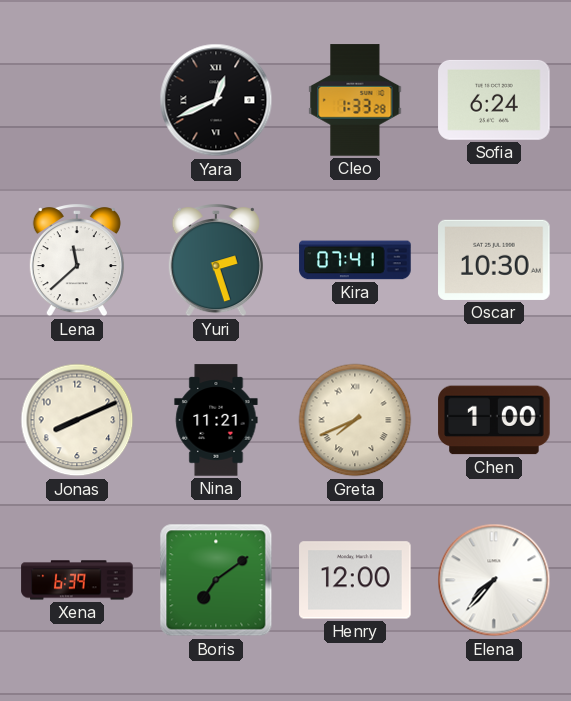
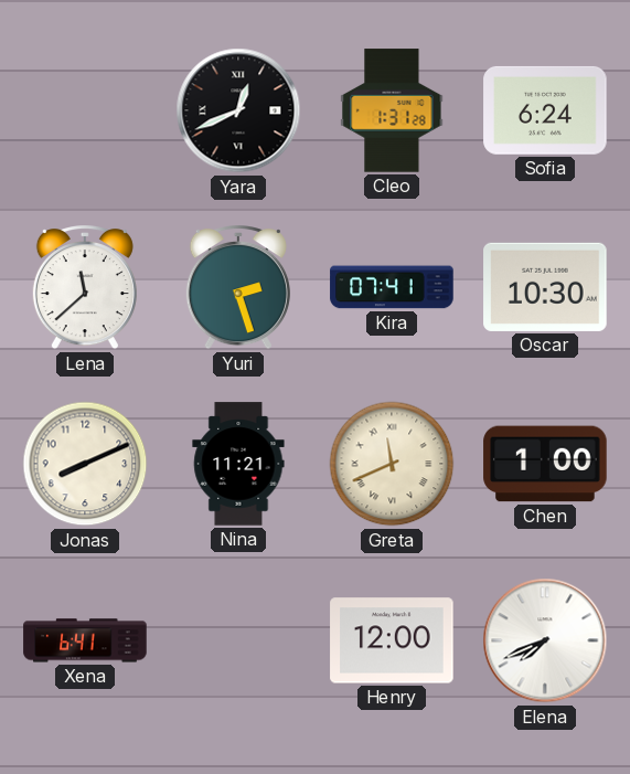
Cleo: 1:33 -> 1:31 (392, 110)
Greta: 7:41 -> 11:41 (392, 464)
Xena: 6:39 -> 6:41 (85, 640)
Boris: 7:09 -> none (216, 580)
Elena: 7:37 -> 7:41 (545, 640)
